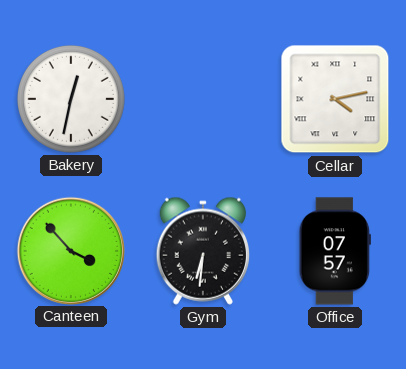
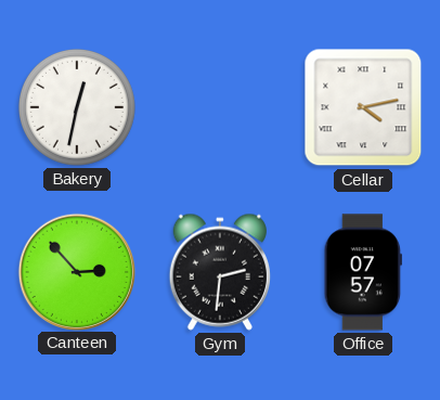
Canteen: 3:53 -> 2:53 (76, 271)
Gym: 6:31 -> 2:31 (220, 272)
